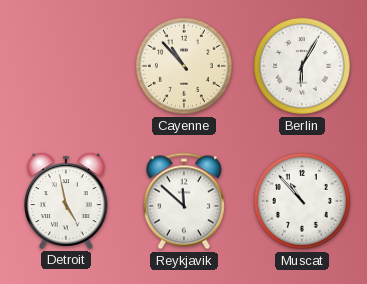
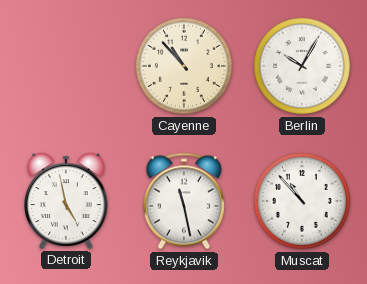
Berlin: 6:05 -> 10:05 (302, 66)
Reykjavik: 11:52 -> 11:28 (184, 201)
